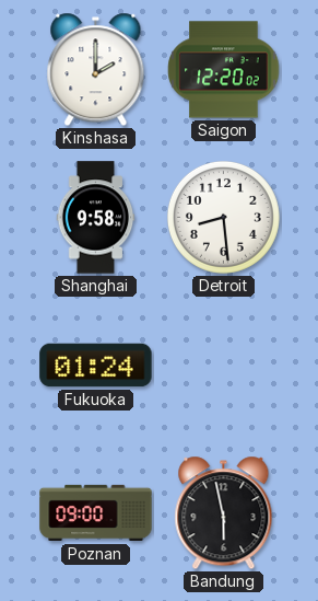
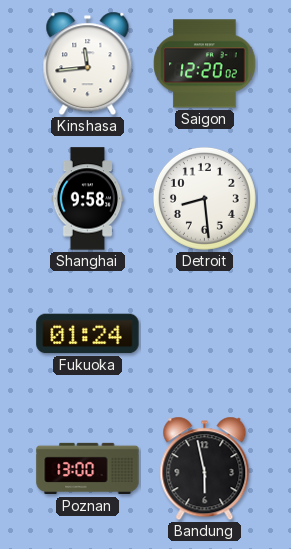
Kinshasa: 2:00 -> 11:44 (88, 64)
Poznan: 09:00 -> 13:00 (88, 469)
